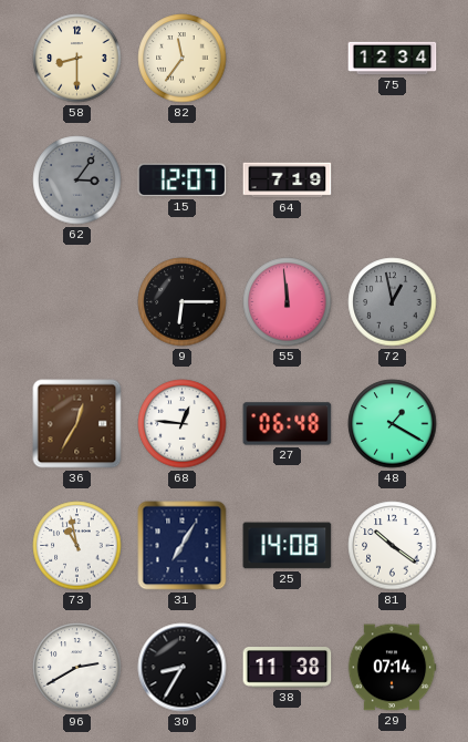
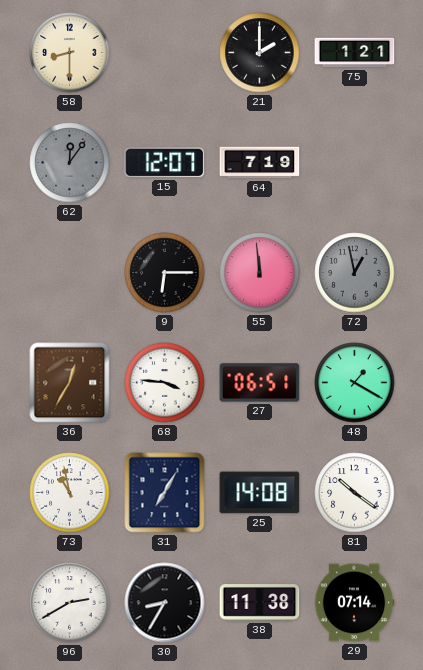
82: 11:36 -> none (183, 59)
21: none -> 2:00 (260, 53)
75: 12:34 -> 1:21 (355, 53)
62: 3:06 -> 12:06 (70, 163)
68: 12:46 -> 3:46 (165, 383)
27: 06:48 -> 06:51 (260, 383)
